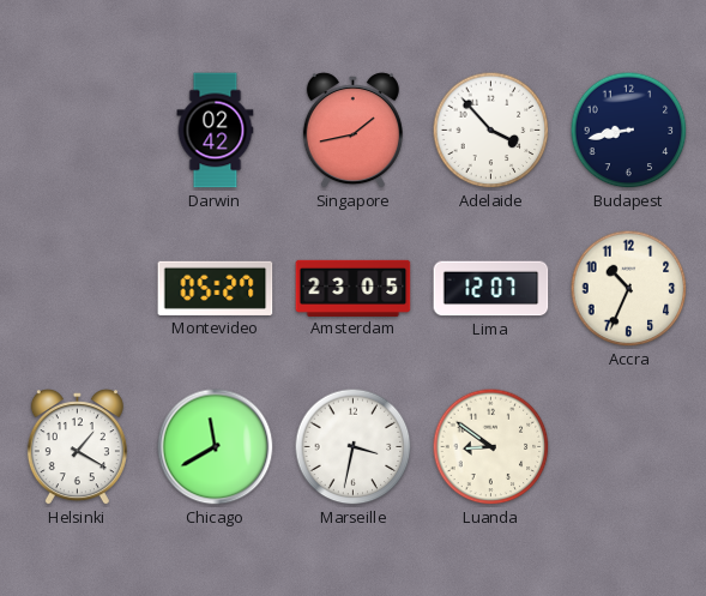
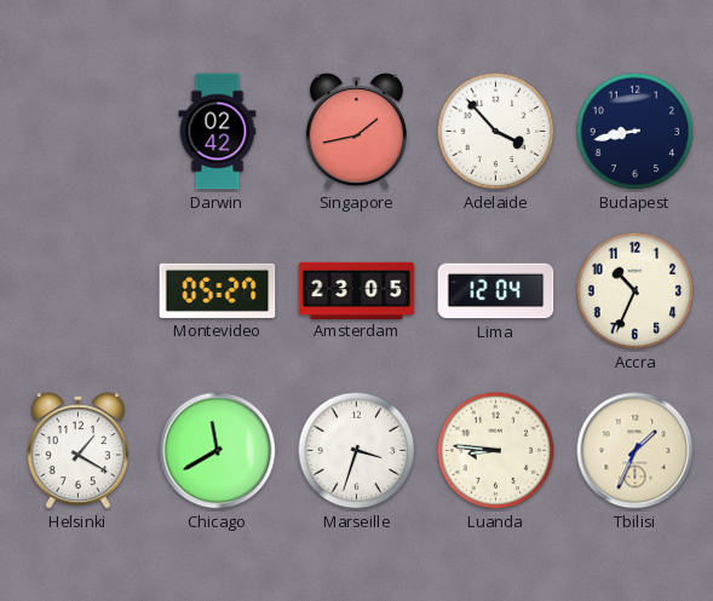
Lima: 12:07 -> 12:04 (496, 291)
Marseille: 3:32 -> 3:33 (357, 451)
Luanda: 8:51 -> 8:46 (496, 451)
Tbilisi: none -> 1:34 (636, 451)
